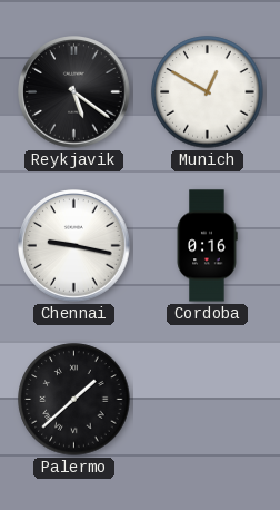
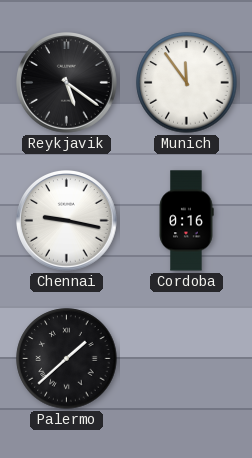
Munich: 12:50 -> 11:54 (187, 83)
